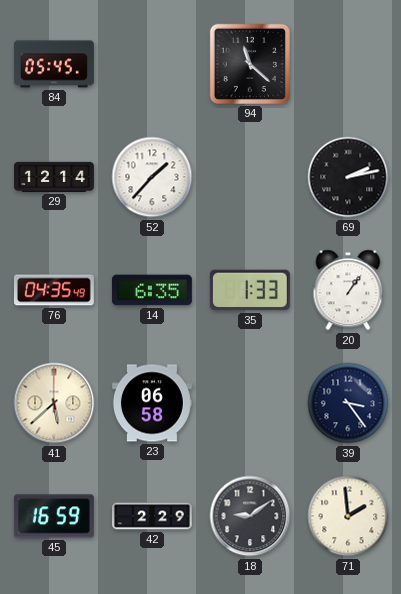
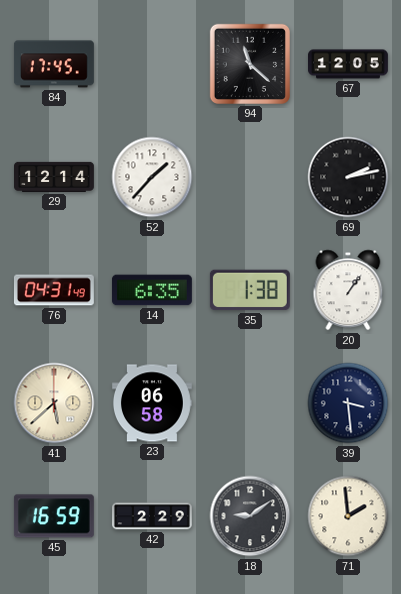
84: 05:45 -> 17:45 (54, 64)
67: none -> 12:05 (349, 64)
76: 04:35 -> 04:31 (54, 290)
35: 1:33 -> 1:38 (250, 290)
39: 3:24 -> 3:29 (348, 403)
